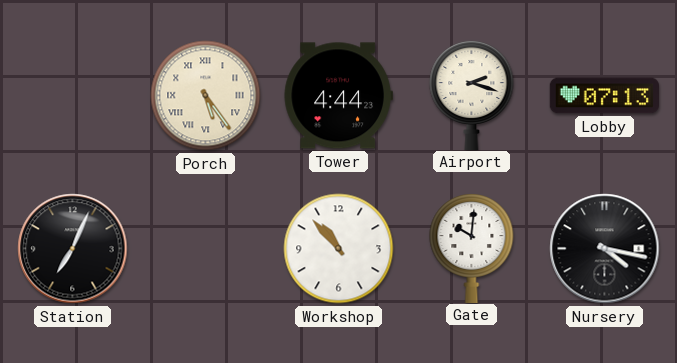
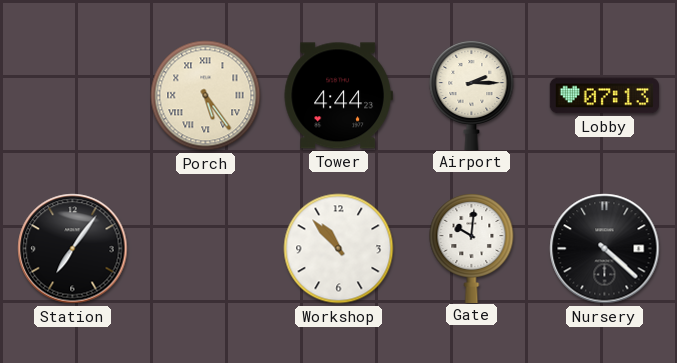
Airport: 2:18 -> 2:15 (472, 94)
Station: 7:04 -> 7:06 (73, 249)
Nursery: 4:17 -> 4:22 (605, 249)
